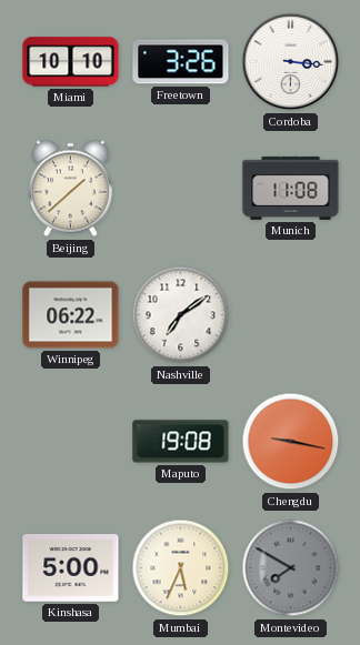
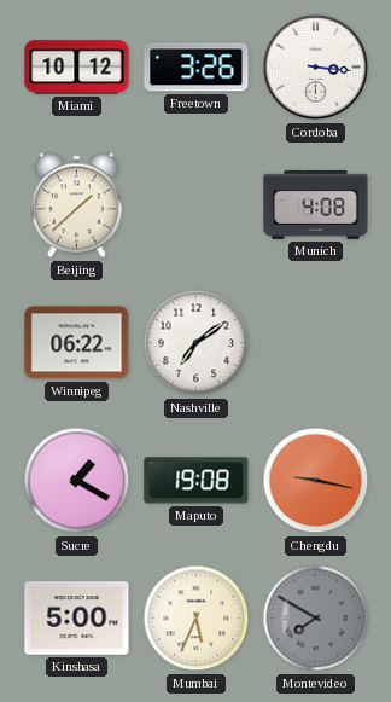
Miami: 10:10 -> 10:12 (77, 68)
Munich: 11:08 -> 4:08 (316, 204)
Sucre: none -> 1:20 (77, 481)
